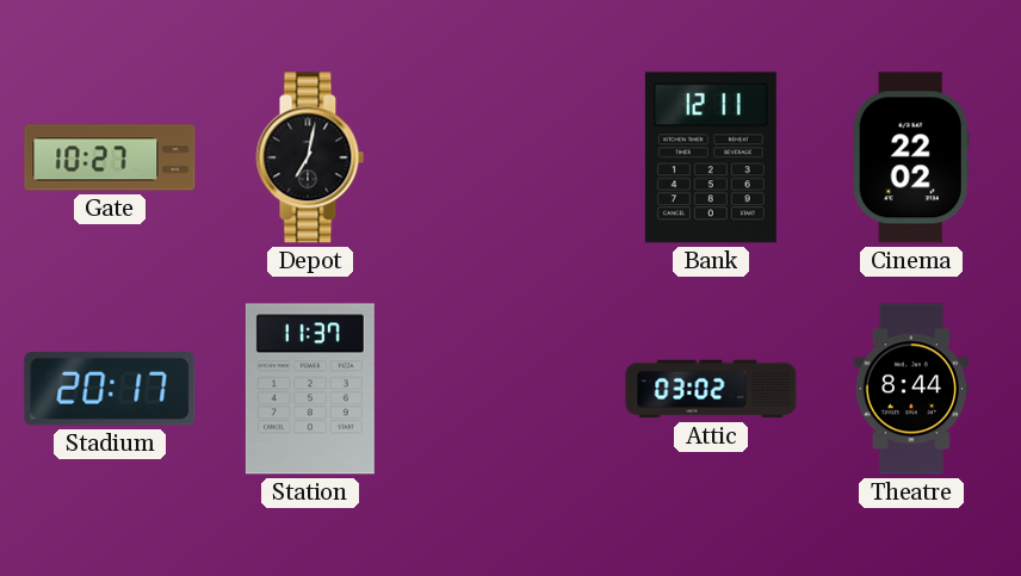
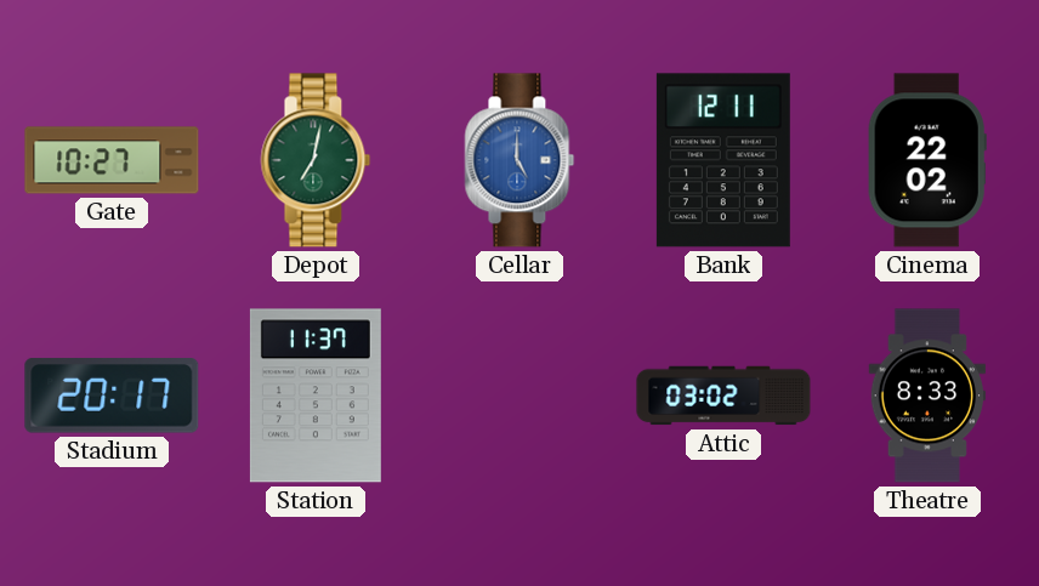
Depot dial: black -> green (316, 160)
Cellar: none -> 5:00 (519, 160)
Theatre: 8:44 -> 8:33 (926, 396)
